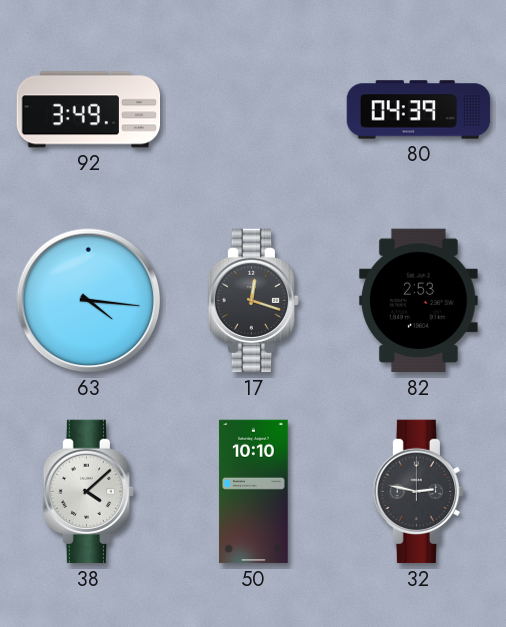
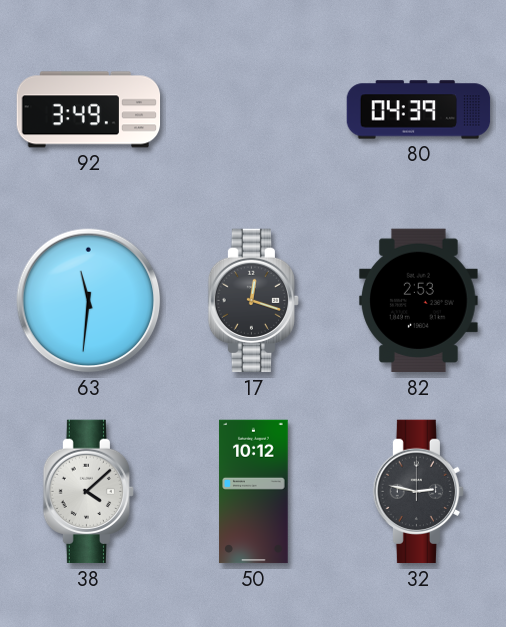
63: 4:16 -> 11:31 (89, 301)
50: 10:10 -> 10:12 (254, 492)
